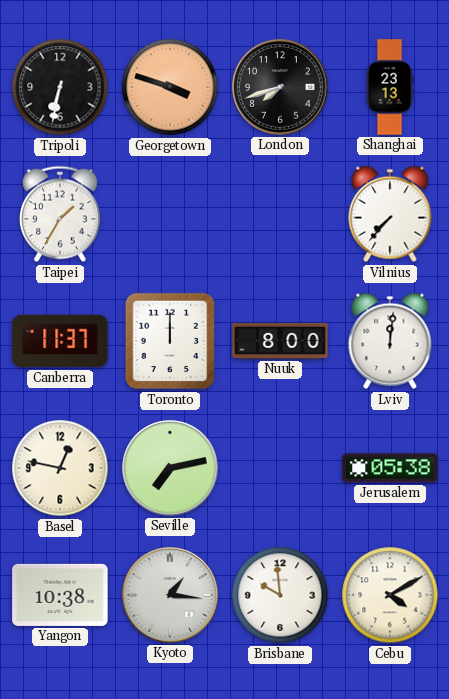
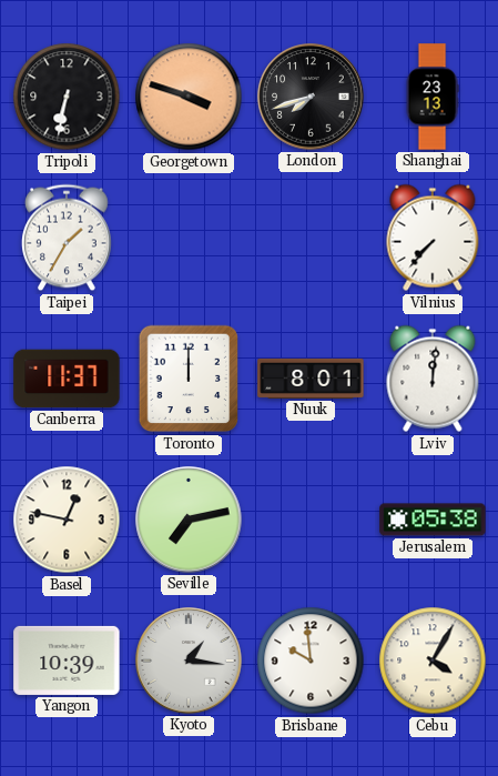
Nuuk: 8:00 -> 8:01 (311, 379)
Yangon: 10:38 -> 10:39 (67, 661)
Cebu: 4:10 -> 4:05 (433, 661)
